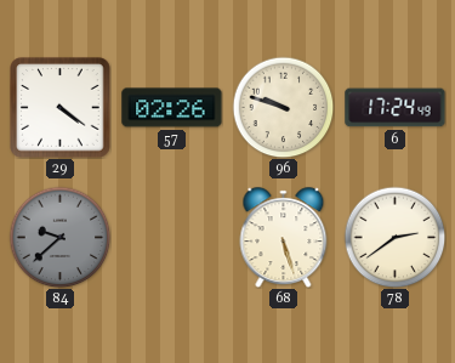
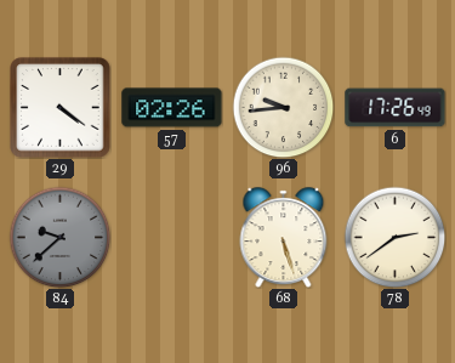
96: 9:48 -> 9:44 (283, 107)
6: 17:24 -> 17:26 (396, 108)
